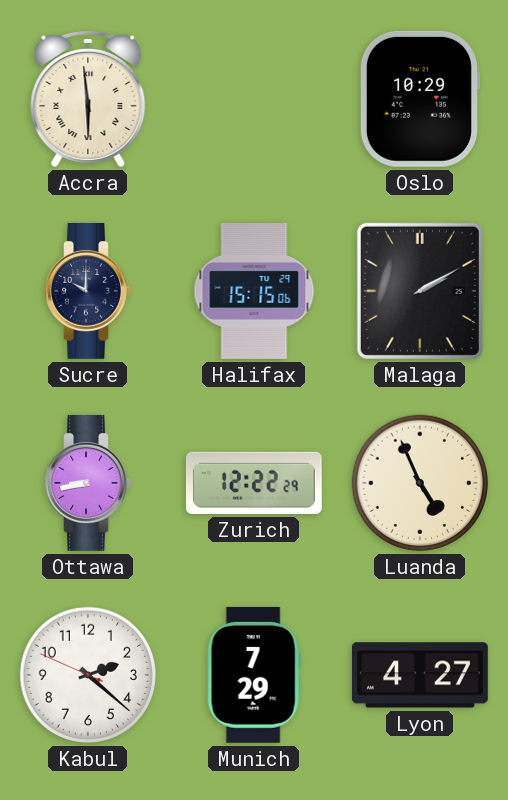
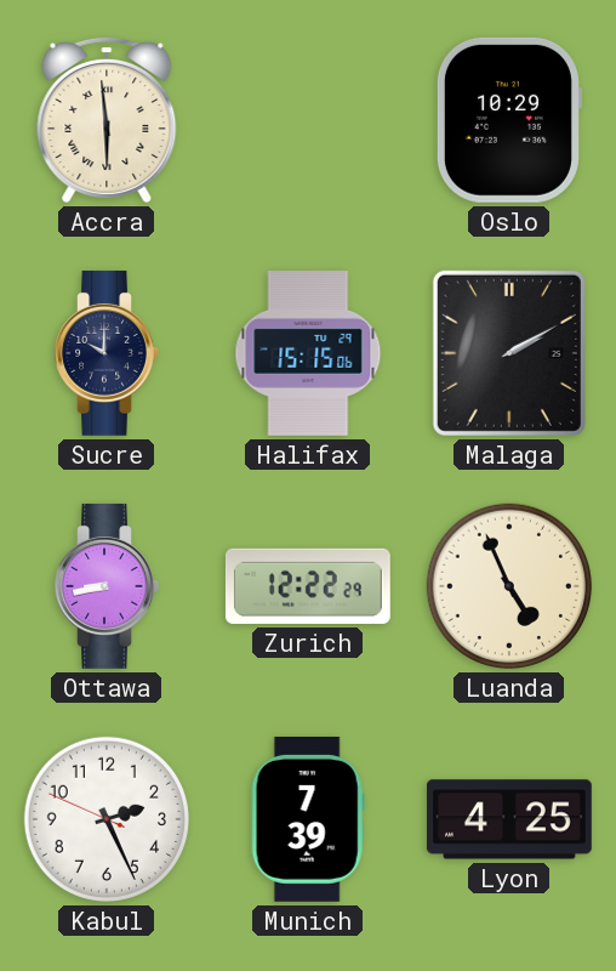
Kabul: 2:21 -> 2:25 (107, 819)
Munich: 7:29 -> 7:39 (308, 819)
Lyon: 4:27 -> 4:25 (509, 819)
